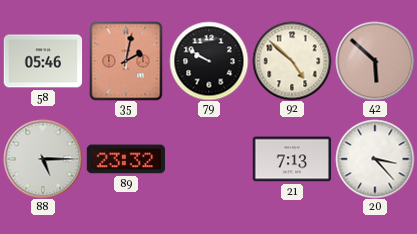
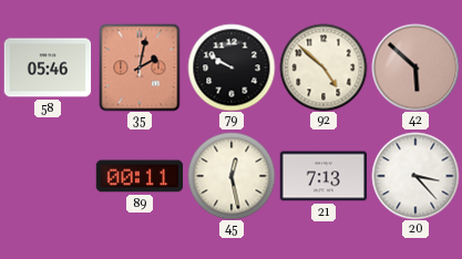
88: 5:15 -> none (43, 159)
89: 23:32 -> 00:11 (140, 176)
45: none -> 12:28 (232, 176)
